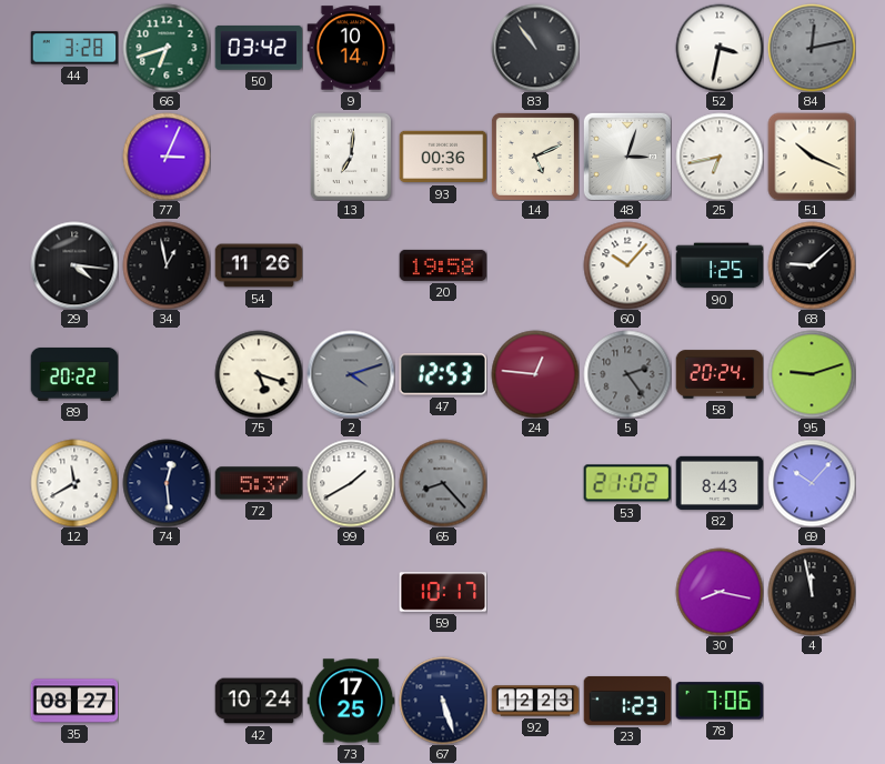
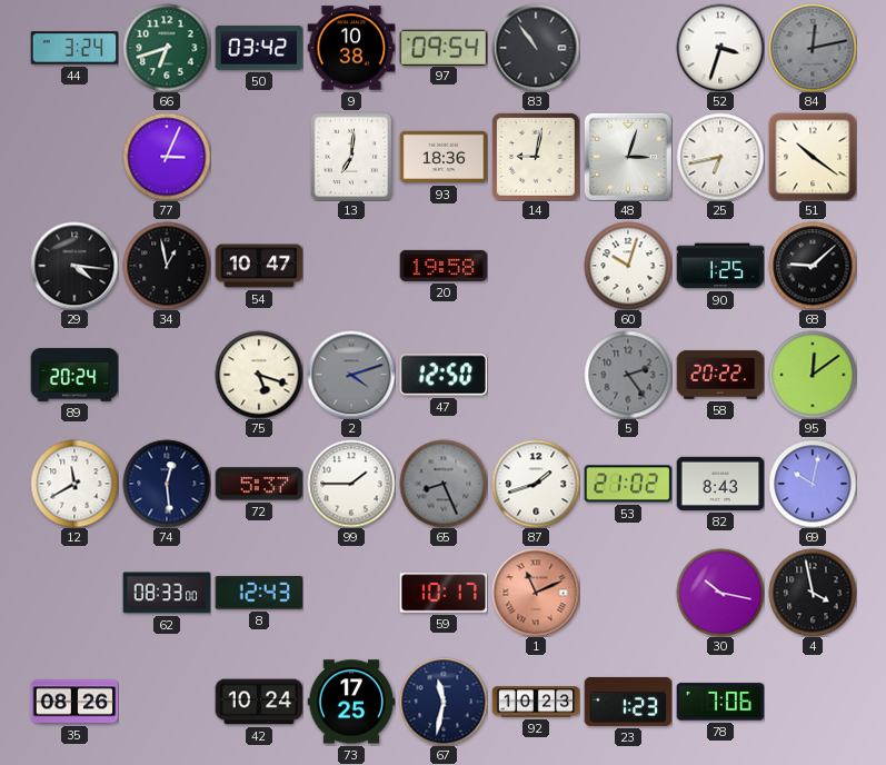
44: 3:28 -> 3:24 (74, 48)
9: 10:14 -> 10:38 (351, 48)
97: none -> 09:54 (444, 47)
52: 3:32 -> 3:33 (720, 48)
93: 00:36 -> 18:36 (444, 157)
14: 5:11 -> 9:02 (536, 157)
51: 10:19 -> 10:21 (813, 157)
54: 11:26 -> 10:47 (259, 266)
60: 10:07 -> 10:03 (628, 266)
89: 20:22 -> 20:24 (74, 375)
47: 12:53 -> 12:50 (444, 375)
24: 12:46 -> none (535, 374)
58: 20:24 -> 20:22 (720, 375)
95: 9:12 -> 12:09 (813, 375)
99: 1:40 -> 1:45 (351, 484)
65: 8:23 -> 8:26 (444, 484)
87: none -> 1:42 (536, 484)
69: 10:07 -> 10:02 (813, 484)
62: none -> 08:33 (167, 593)
8: none -> 12:43 (259, 593)
1: none -> 11:11 (536, 593)
30: 8:17 -> 10:17 (720, 593)
4: 11:58 -> 3:58 (813, 593)
35: 08:27 -> 08:26 (74, 702)
67: 5:27 -> 11:32 (444, 702)
92: 12:23 -> 10:23 (536, 702)
